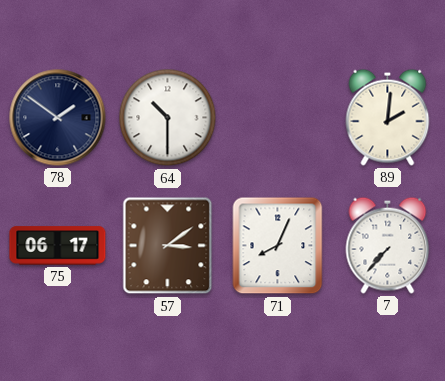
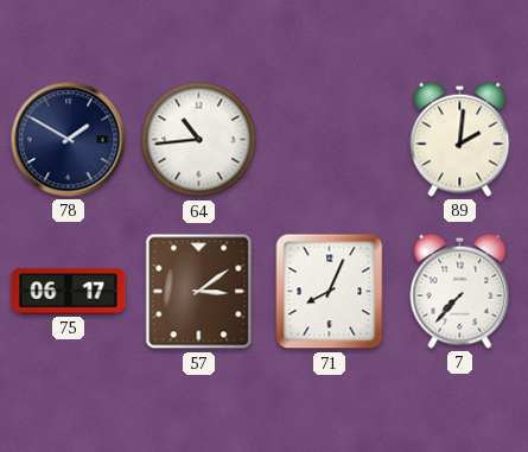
78: 1:51 -> 1:50 (69, 140)
64: 10:30 -> 10:44 (199, 140)
